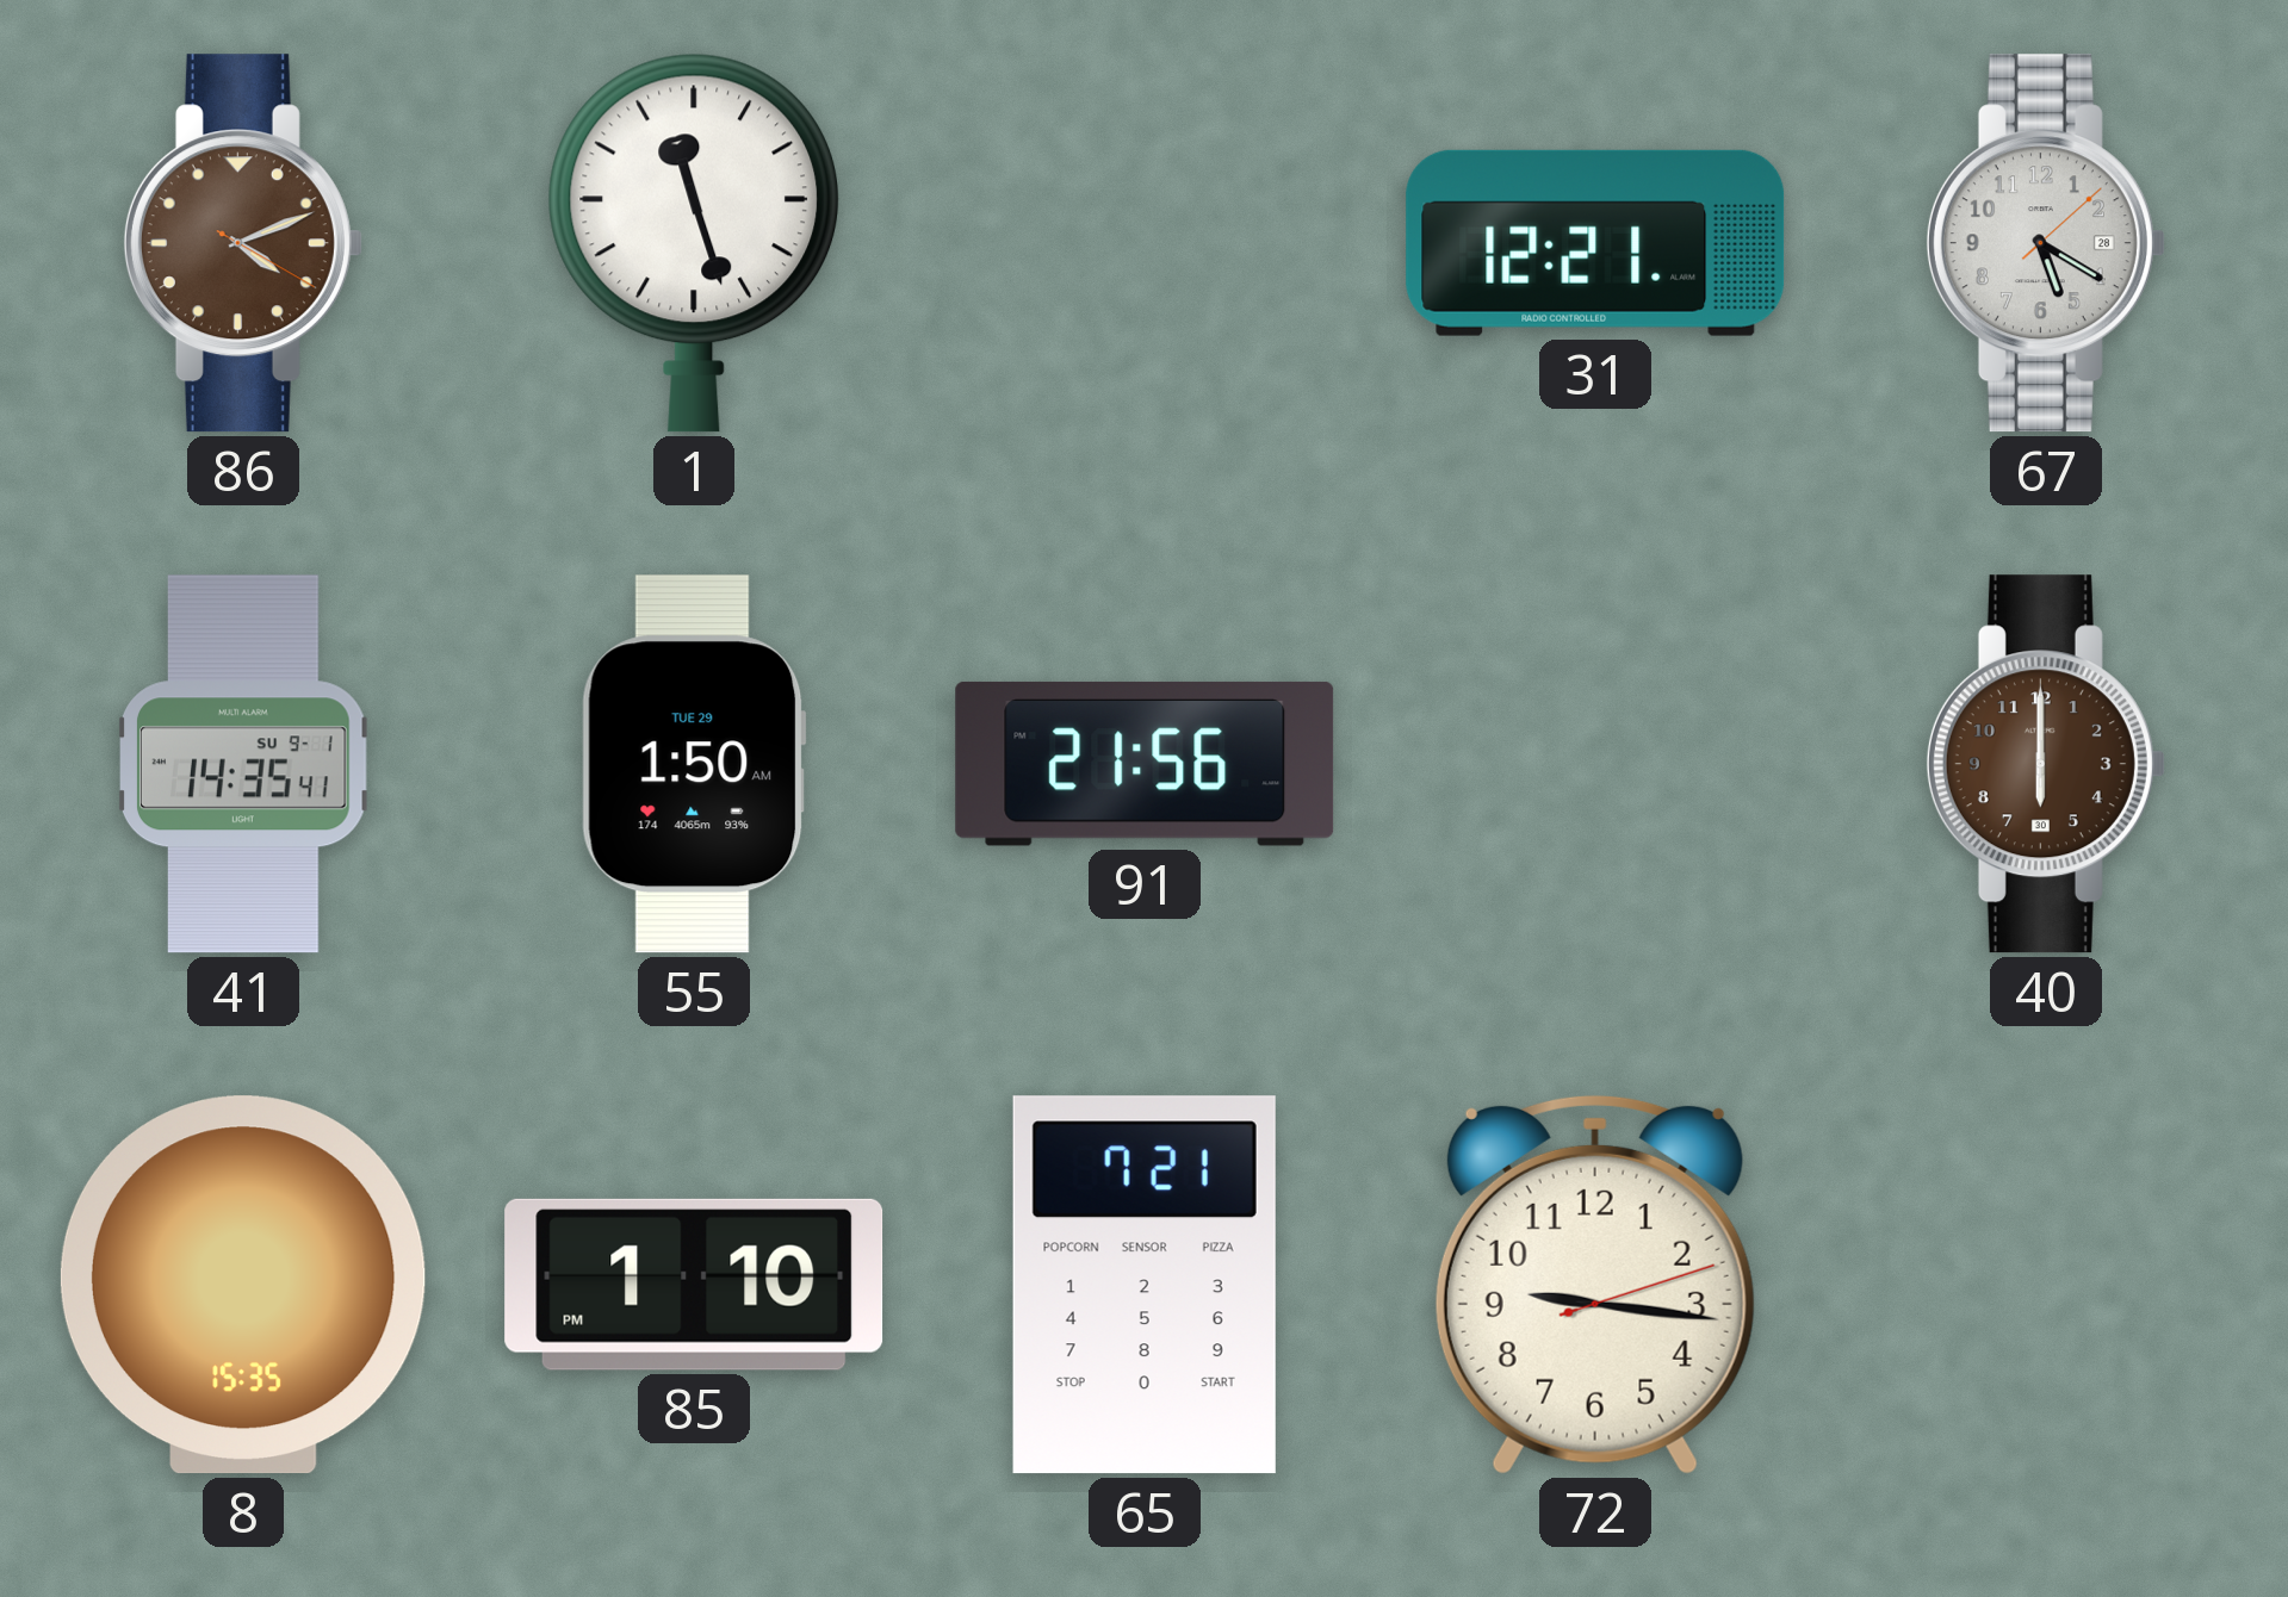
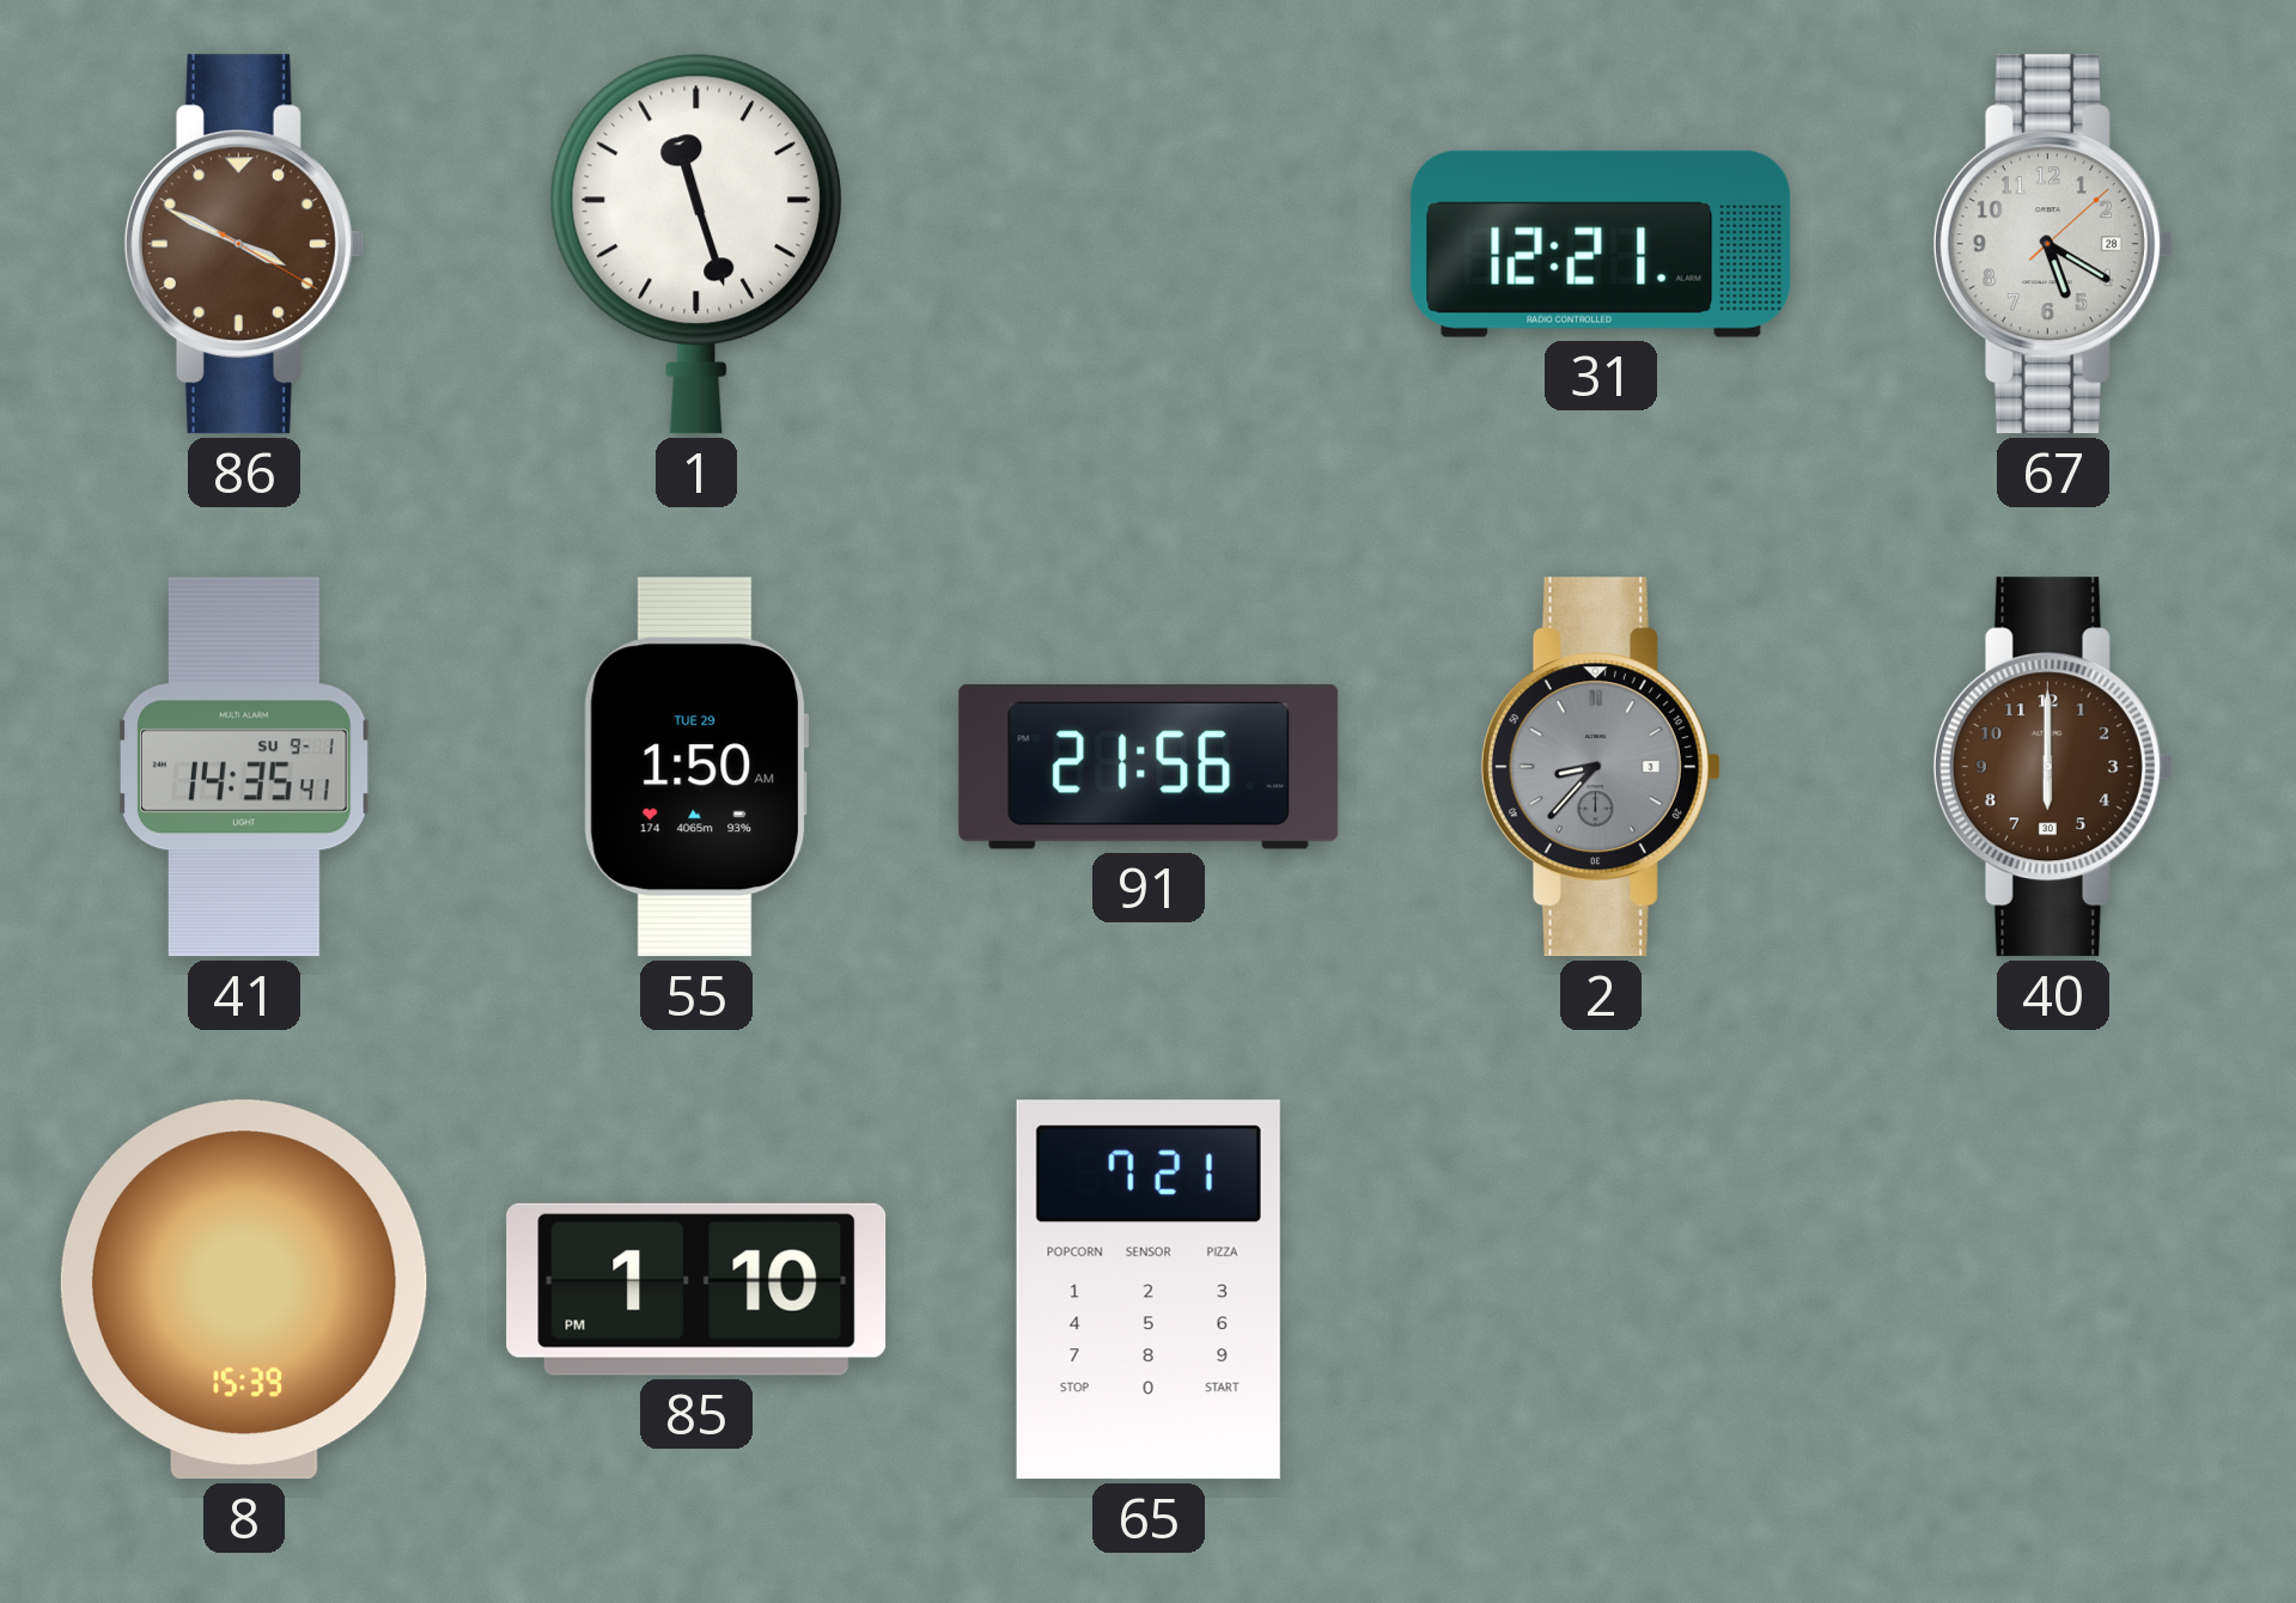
86: 4:11 -> 3:49 (244, 244)
2: none -> 8:37 (1601, 767)
8: 15:35 -> 15:39 (244, 1290)
72: 9:16 -> none (1595, 1285)
